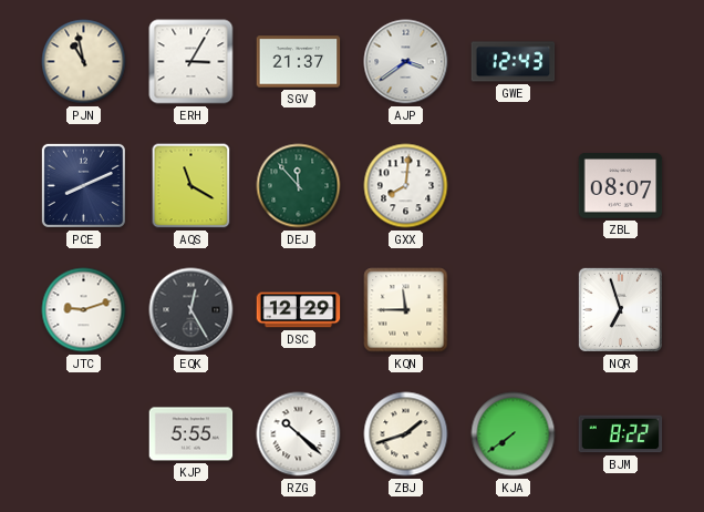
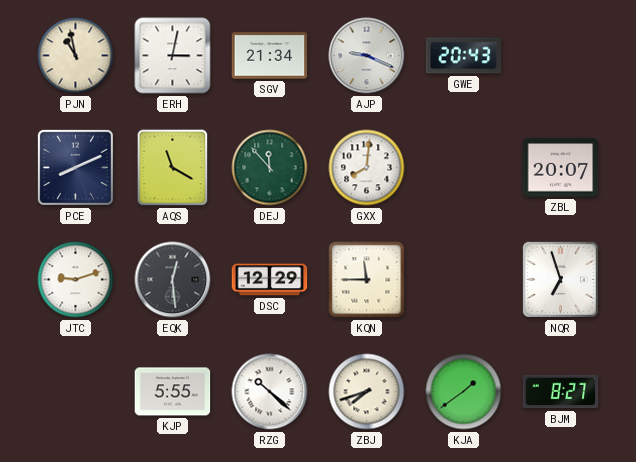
ERH: 3:05 -> 3:02 (173, 56)
SGV: 21:37 -> 21:34 (270, 56)
AJP: 3:39 -> 9:19 (367, 56)
GWE: 12:43 -> 20:43 (464, 56)
ZBL: 08:07 -> 20:07 (561, 168)
EQK: 12:25 -> 12:29 (173, 280)
ZBJ: 1:42 -> 7:42 (367, 392)
KJA: 7:39 -> 1:39 (464, 392)
BJM: 8:22 -> 8:27 (561, 392)
